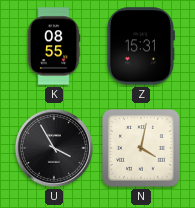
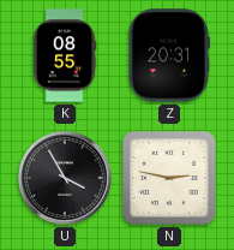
Z: 15:31 -> 20:31 (168, 55)
N: 4:02 -> 2:47 (169, 178)
